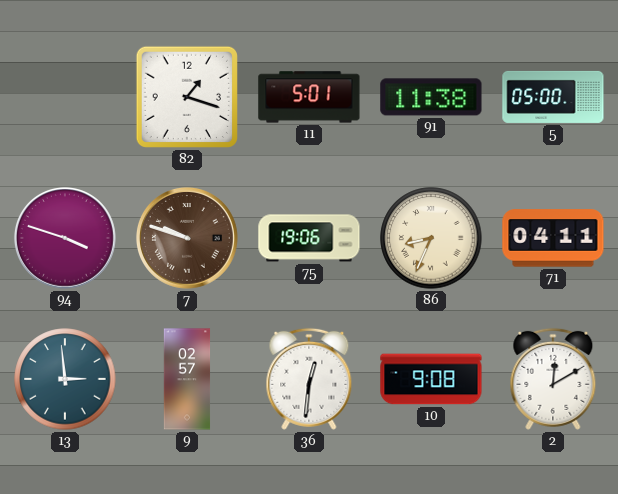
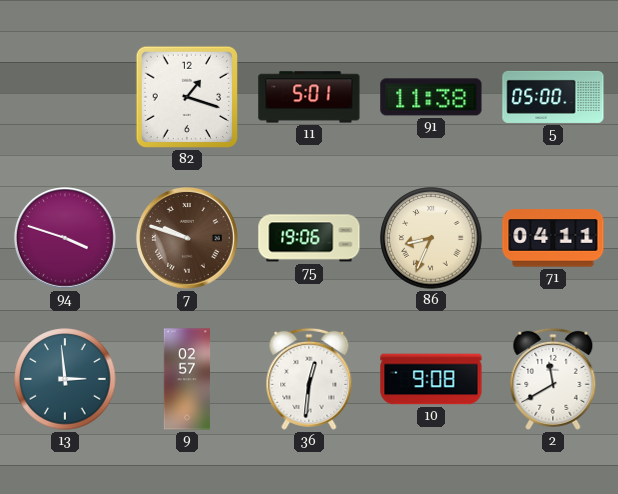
2: 12:10 -> 11:40 (553, 379)
